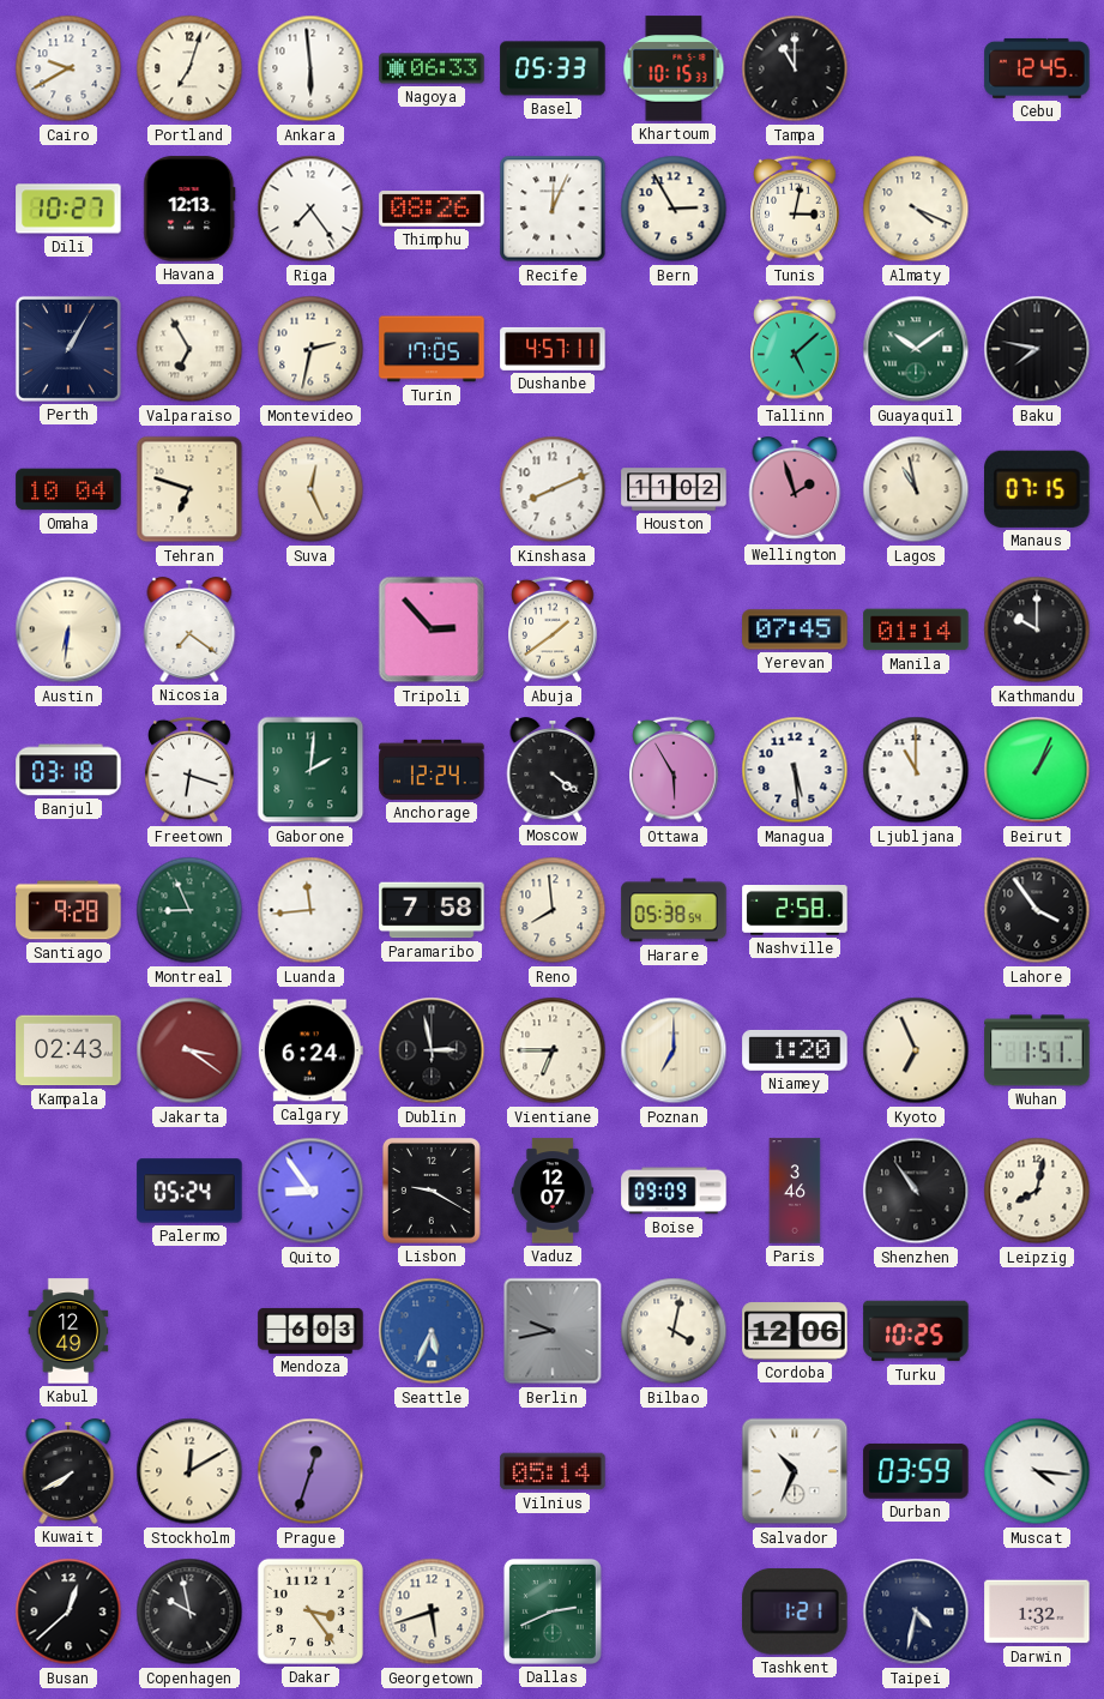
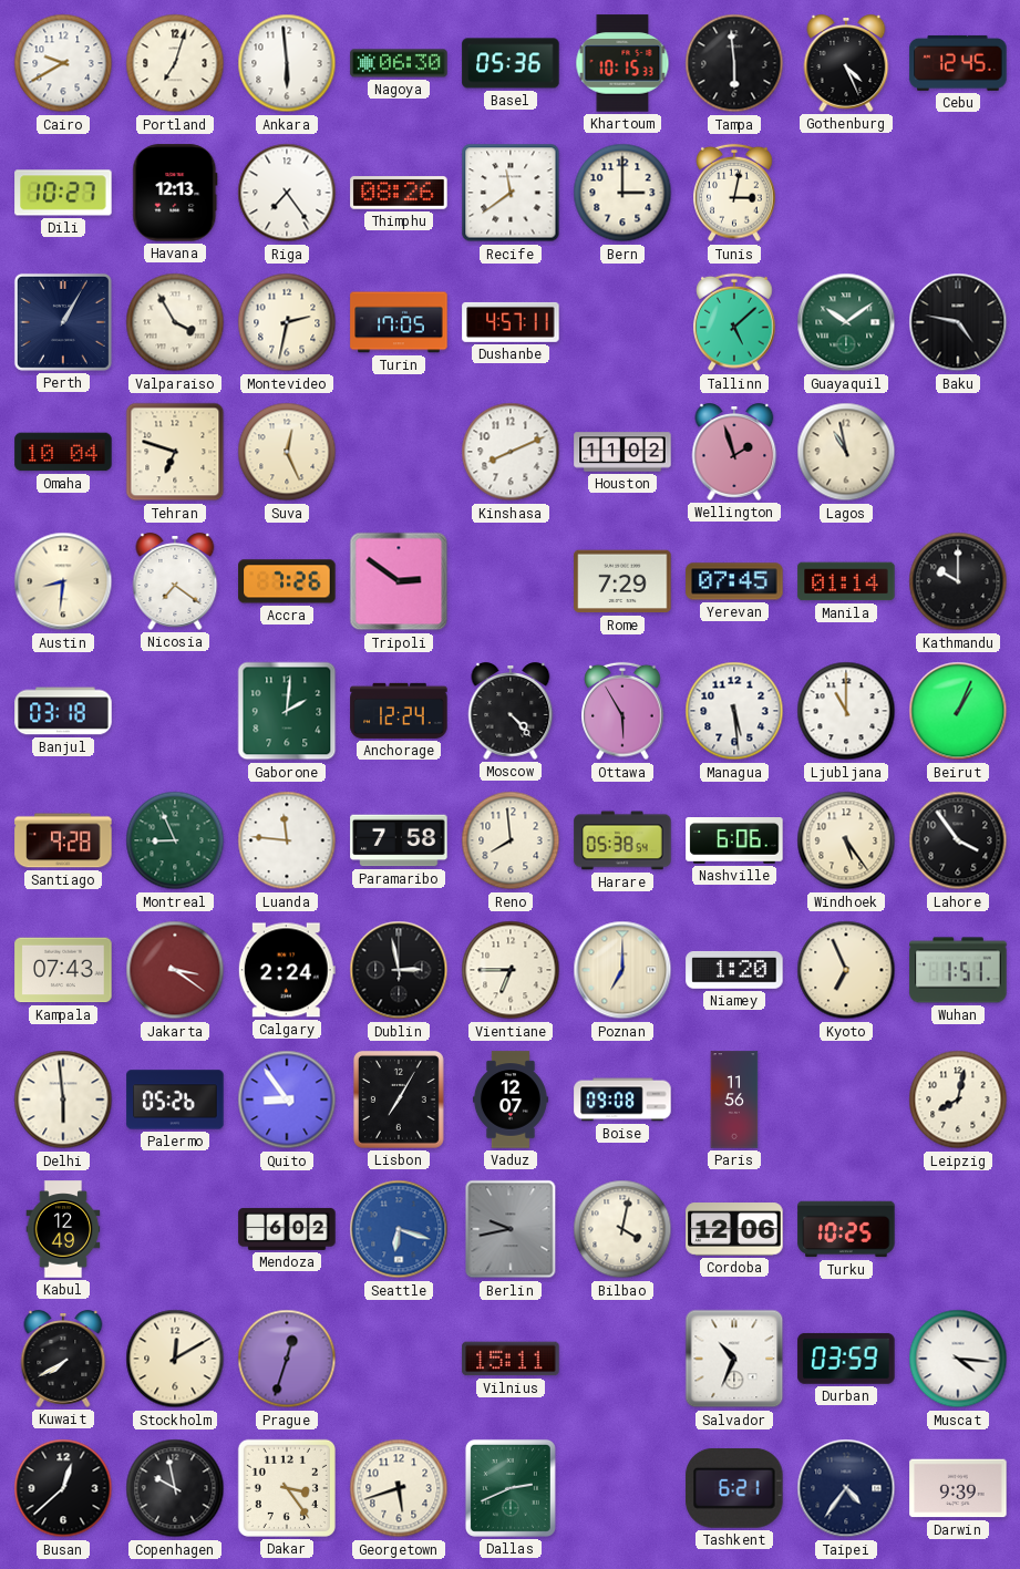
Nagoya: 06:33 -> 06:30 (399, 63)
Basel: 05:33 -> 05:36 (511, 63)
Tampa: 11:00 -> 5:59 (734, 63)
Gothenburg: none -> 4:26 (846, 63)
Recife: 12:04 -> 11:39 (511, 193)
Bern: 2:55 -> 3:00 (622, 193)
Almaty: 4:19 -> none (916, 209)
Valparaiso: 6:55 -> 3:55 (175, 322)
Baku: 7:47 -> 4:47 (958, 322)
Manaus: 07:15 -> none (1038, 489)
Austin: 6:31 -> 8:31 (63, 581)
Accra: none -> 7:26 (287, 581)
Tripoli: 2:53 -> 2:51 (399, 581)
Abuja: 1:39 -> none (553, 629)
Rome: none -> 7:29 (622, 581)
Freetown: 6:18 -> none (189, 770)
Moscow: 4:21 -> 4:23 (511, 711)
Luanda: 11:44 -> 11:46 (287, 840)
Nashville: 2:58 -> 6:06 (734, 842)
Windhoek: none -> 5:24 (846, 840)
Kampala: 02:43 -> 07:43 (63, 970)
Calgary: 6:24 -> 2:24 (287, 970)
Delhi: none -> 5:59 (63, 1100)
Palermo: 05:24 -> 05:26 (175, 1100)
Lisbon: 9:20 -> 7:05 (399, 1100)
Boise: 09:09 -> 09:08 (622, 1100)
Paris: 3:46 -> 11:56 (734, 1100)
Shenzhen: 10:54 -> none (916, 1191)
Mendoza: 6:03 -> 6:02 (287, 1229)
Seattle: 5:34 -> 6:18 (399, 1229)
Vilnius: 05:14 -> 15:11 (511, 1359)
Tashkent: 1:21 -> 6:21 (734, 1488)
Taipei: 4:32 -> 4:36 (846, 1488)
Darwin: 1:32 -> 9:39 (958, 1488)
